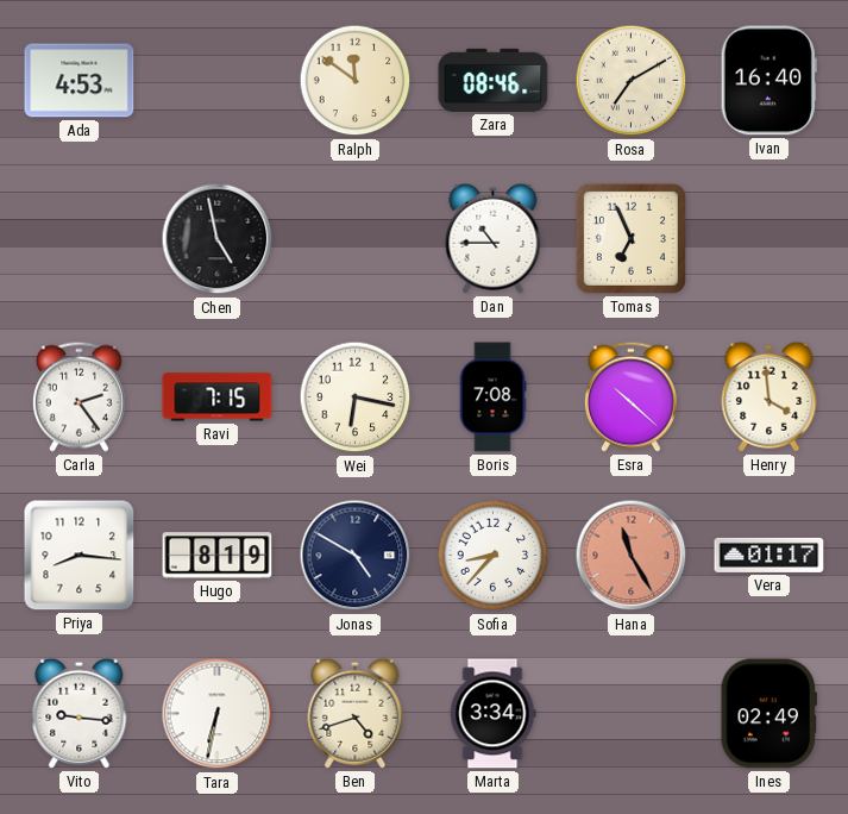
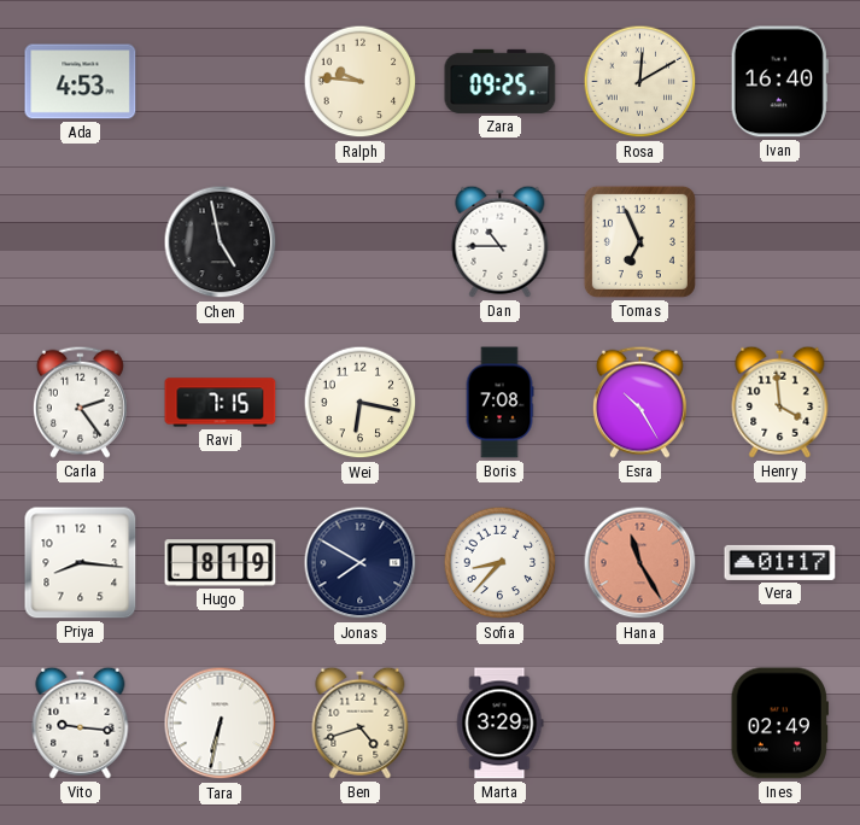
Ralph: 11:51 -> 9:46 (361, 82)
Zara: 08:46 -> 09:25 (501, 81)
Rosa: 7:10 -> 12:10 (640, 82)
Esra: 10:22 -> 10:25 (639, 402)
Jonas: 4:50 -> 7:50 (361, 563)
Marta: 3:34 -> 3:29 (499, 724)
